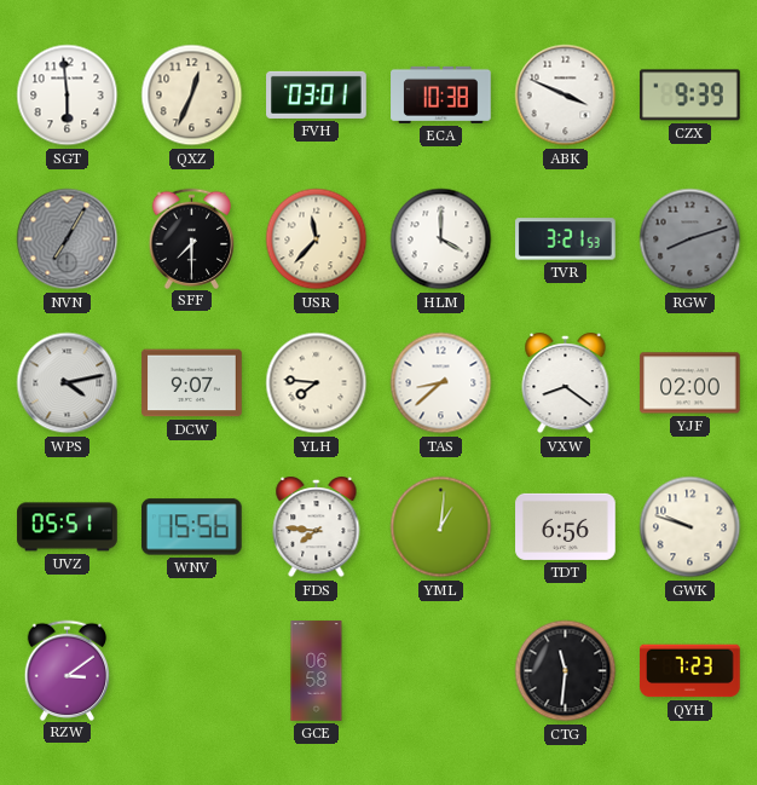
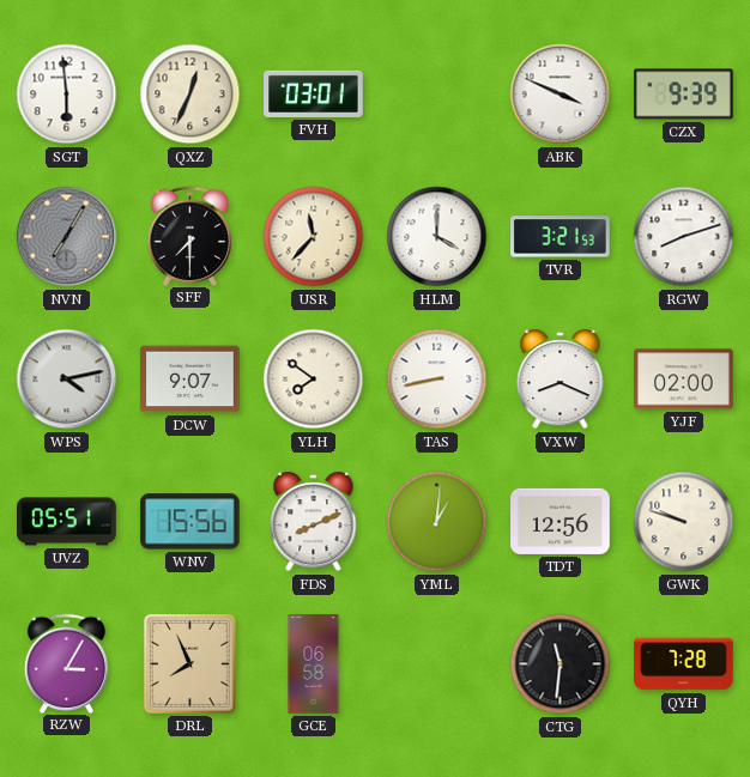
ECA: 10:38 -> none (441, 94)
RGW dial: grey -> white (684, 237)
YLH: 7:46 -> 7:51 (314, 380)
TAS: 8:38 -> 8:43 (437, 380)
VXW: 8:21 -> 8:19 (561, 381)
FDS: 7:46 -> 8:11 (314, 523)
TDT: 6:56 -> 12:56 (561, 521)
RZW: 3:09 -> 3:05 (67, 663)
DRL: none -> 7:56 (189, 663)
QYH: 7:23 -> 7:28 (684, 664)
